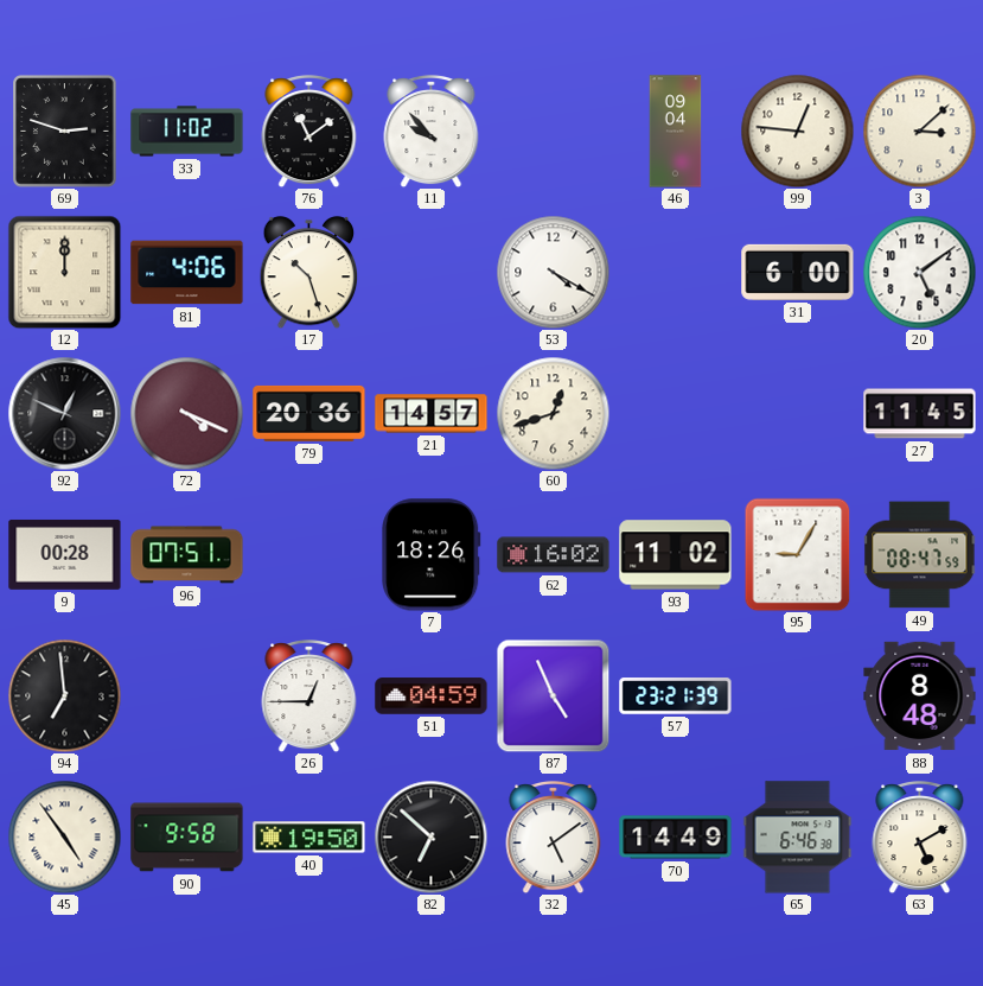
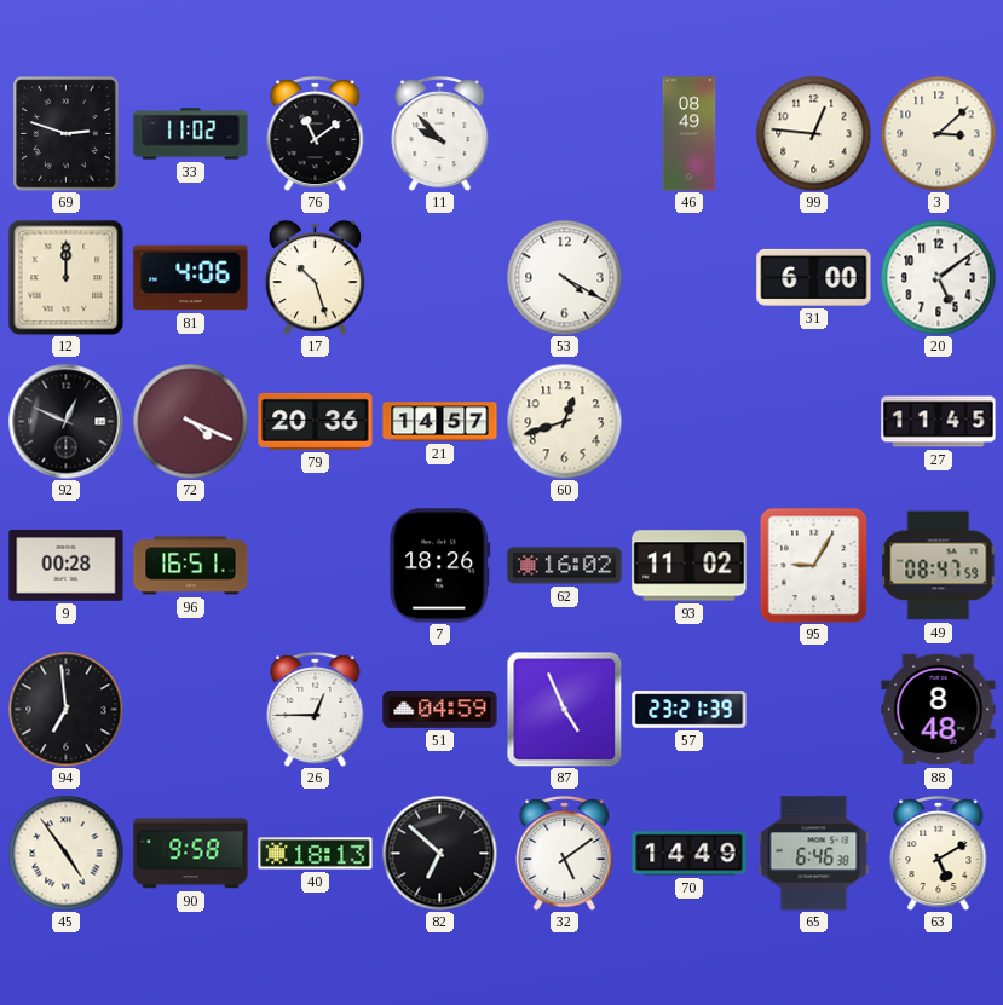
46: 09:04 -> 08:49 (690, 134)
96: 07:51 -> 16:51 (191, 566)
40: 19:50 -> 18:13 (316, 854)
